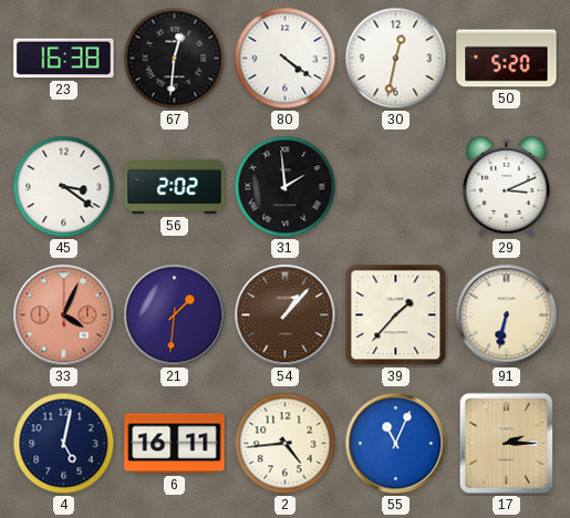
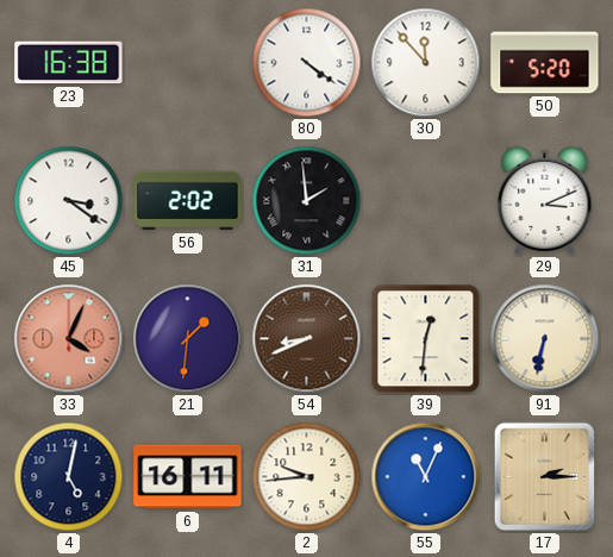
67: 12:31 -> none (175, 59)
30: 12:32 -> 11:53 (426, 63)
54: 1:07 -> 8:41 (307, 339)
39: 1:37 -> 12:31 (426, 339)
2: 4:44 -> 9:44 (307, 477)
